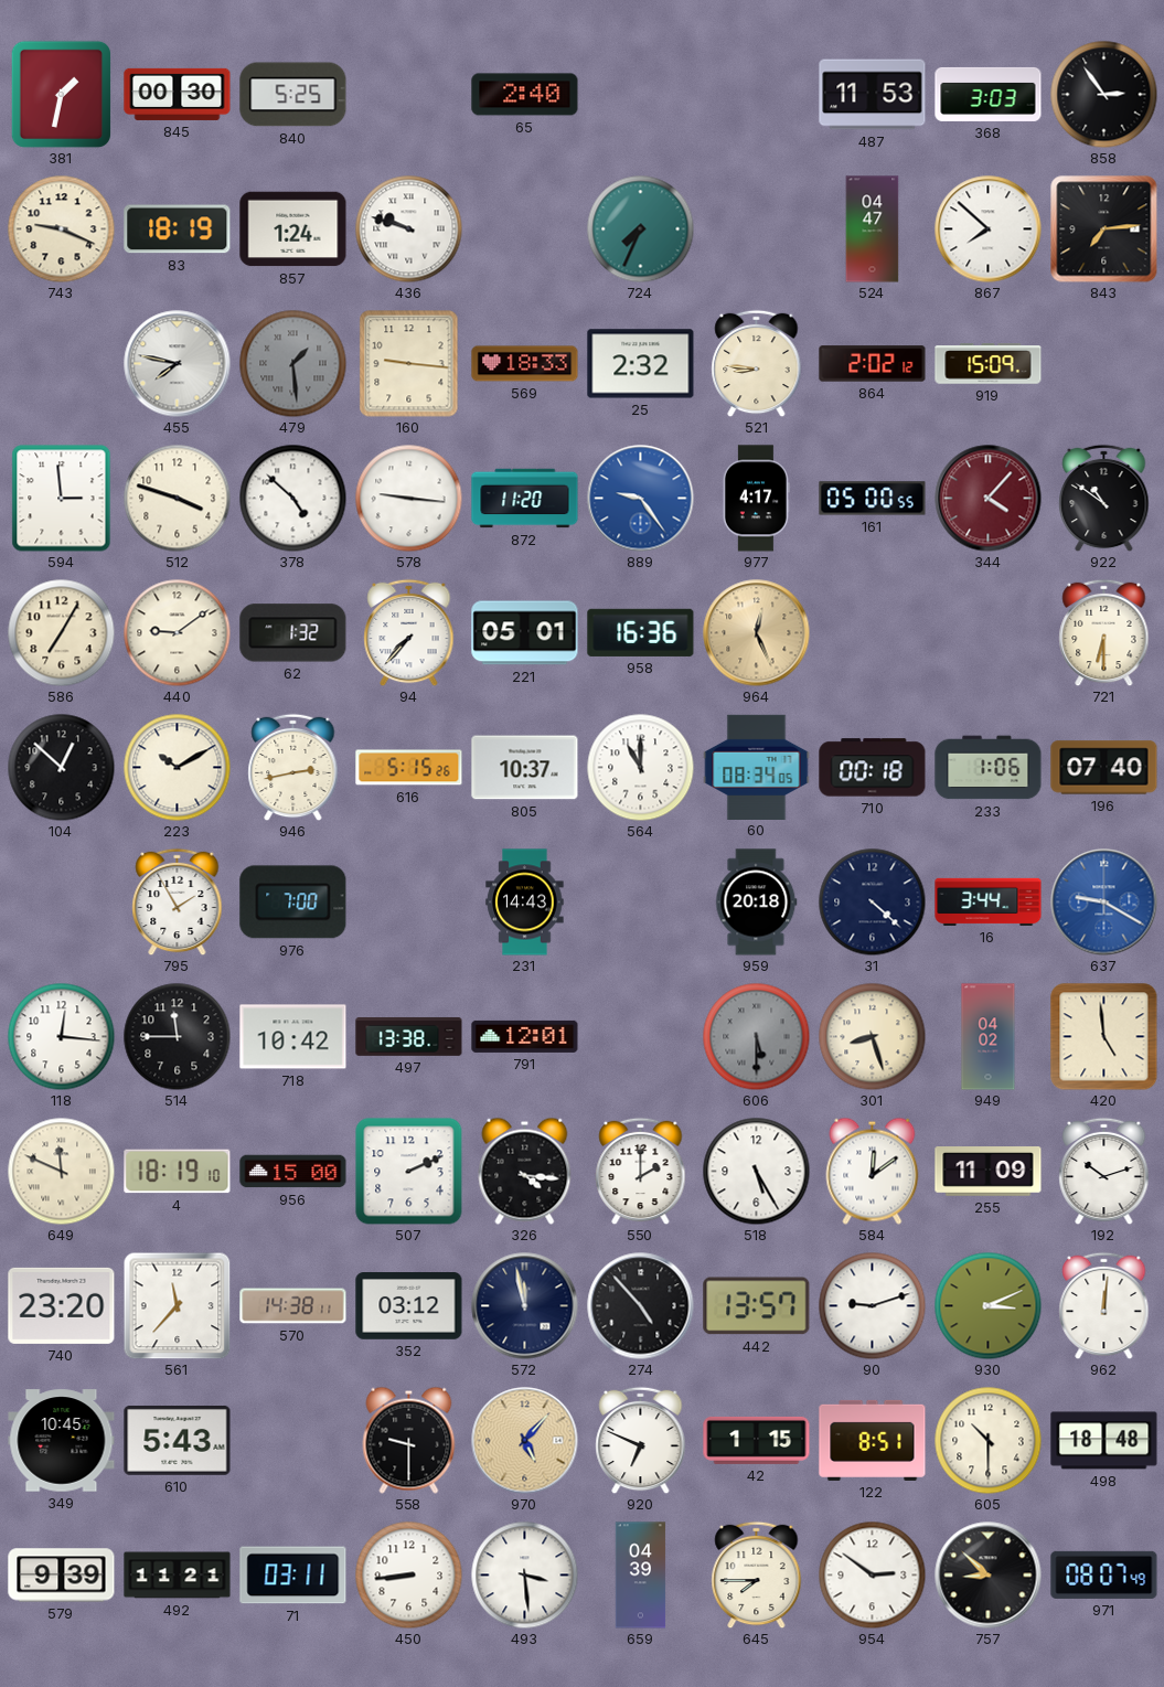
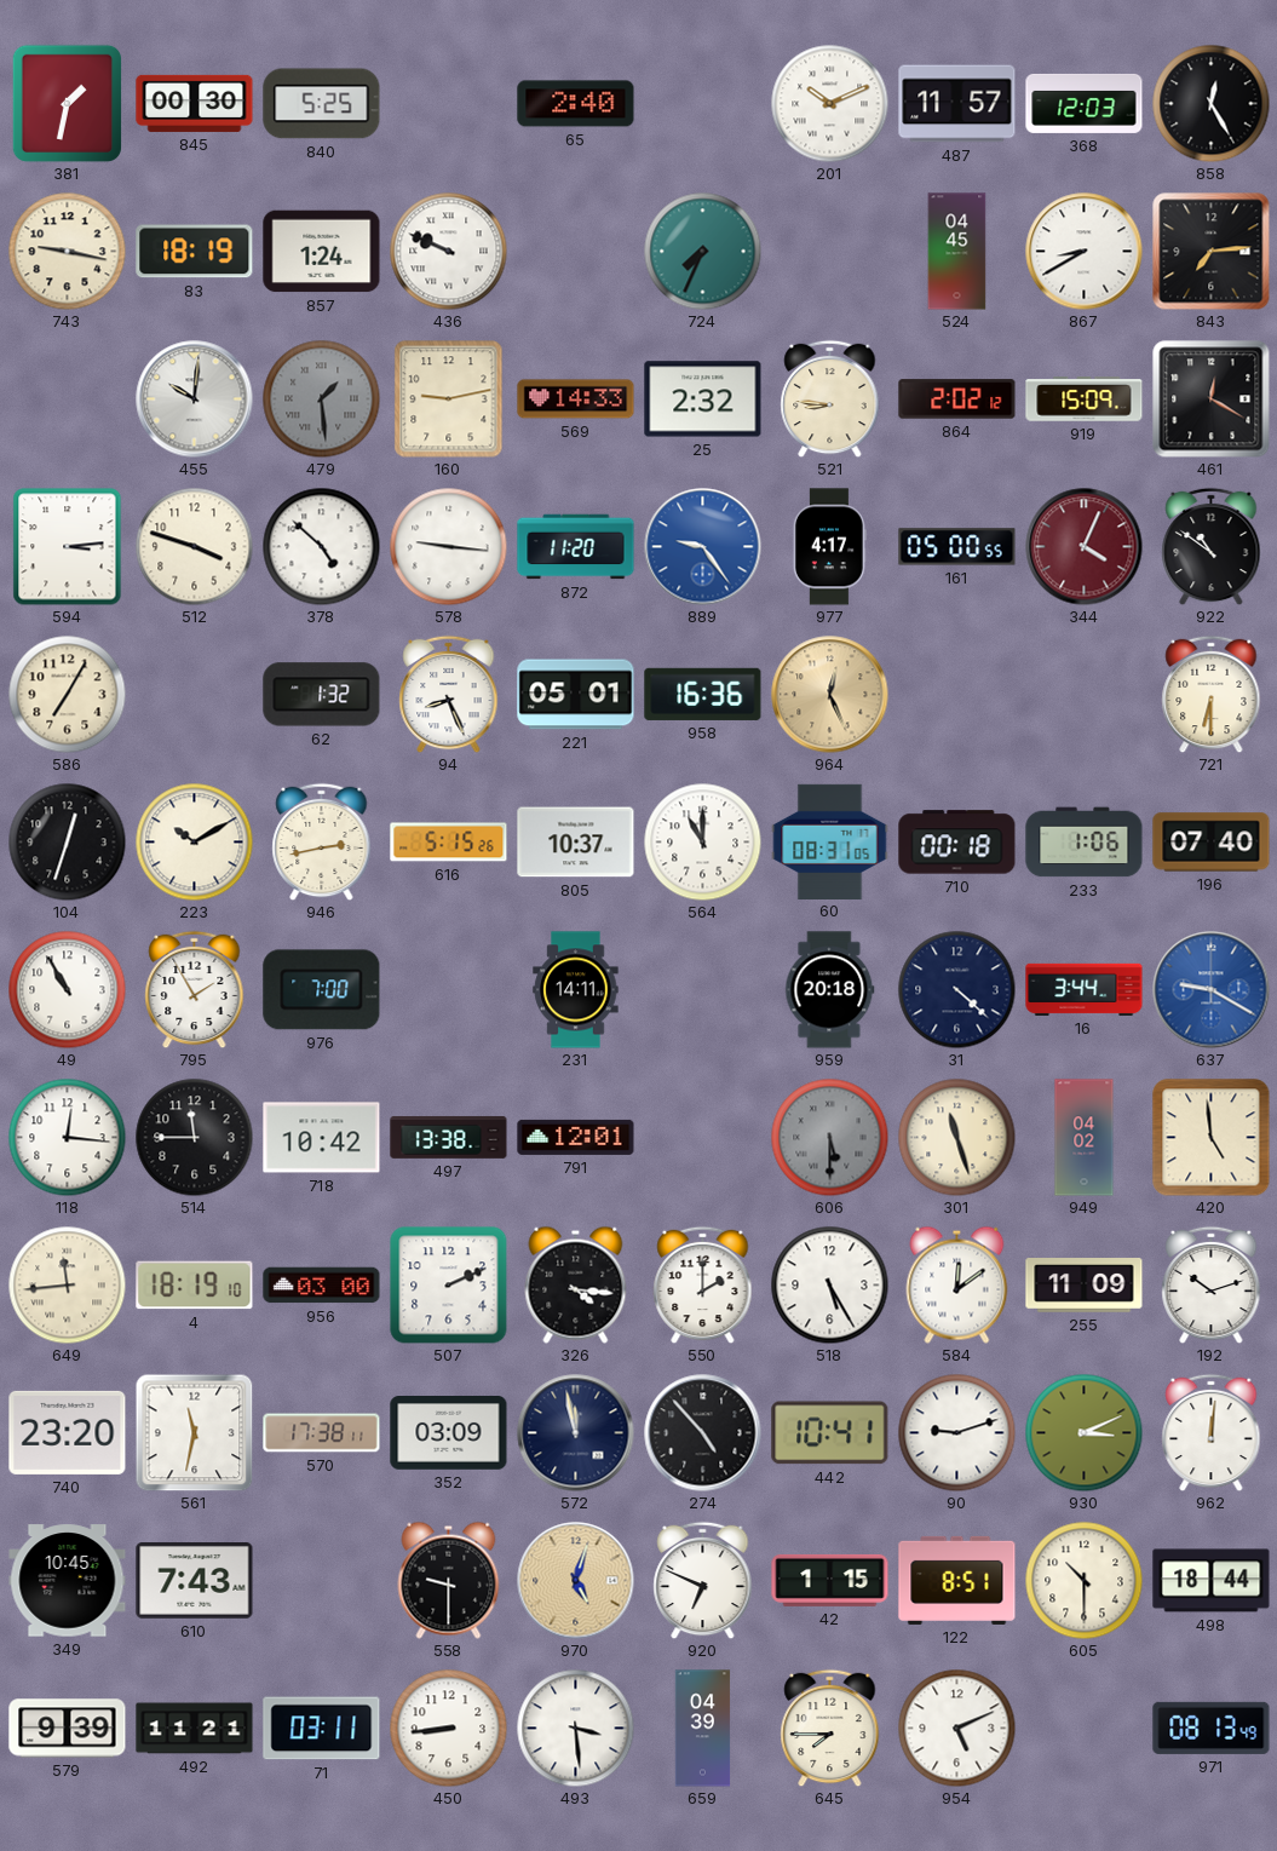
201: none -> 10:11 (829, 103)
487: 11:53 -> 11:57 (957, 104)
368: 3:03 -> 12:03 (1085, 103)
858: 2:54 -> 12:25 (1210, 103)
743: 9:19 -> 9:17 (67, 251)
436: 9:48 -> 9:49 (448, 251)
524: 04:47 -> 04:45 (957, 252)
867: 7:52 -> 8:40 (1085, 252)
455: 7:47 -> 10:01 (195, 399)
160: 9:16 -> 9:13 (449, 399)
569: 18:33 -> 14:33 (576, 399)
461: none -> 12:20 (1212, 399)
594: 2:59 -> 3:14 (68, 547)
344: 4:07 -> 4:04 (1085, 547)
440: 9:09 -> none (177, 632)
94: 7:37 -> 8:26 (449, 694)
104: 12:52 -> 12:33 (67, 841)
60: 08:34 -> 08:31 (830, 841)
49: none -> 10:55 (67, 989)
231: 14:43 -> 14:11 (576, 990)
301: 8:27 -> 11:27 (956, 1137)
649: 11:49 -> 11:44 (67, 1284)
956: 15:00 -> 03:00 (322, 1286)
561: 11:37 -> 11:32 (194, 1432)
570: 14:38 -> 17:38 (322, 1433)
352: 03:12 -> 03:09 (449, 1433)
442: 13:57 -> 10:41 (830, 1433)
610: 5:43 -> 7:43 (195, 1581)
970: 5:07 -> 5:03 (576, 1581)
498: 18:48 -> 18:44 (1212, 1581)
954: 2:51 -> 5:11 (956, 1728)
757: 8:52 -> none (989, 1576)
971: 08:07 -> 08:13 (1212, 1728)
